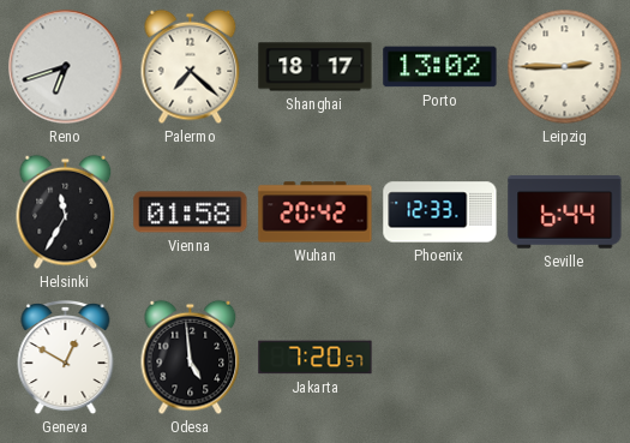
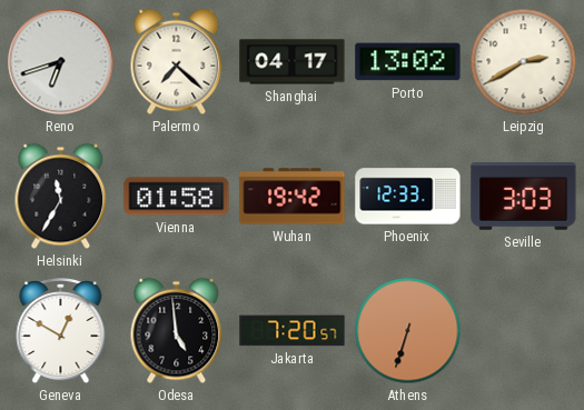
Shanghai: 18:17 -> 04:17 (293, 62)
Leipzig: 2:45 -> 2:40 (524, 62)
Wuhan: 20:42 -> 19:42 (293, 197)
Seville: 6:44 -> 3:03 (524, 197)
Athens: none -> 6:33 (408, 331)
